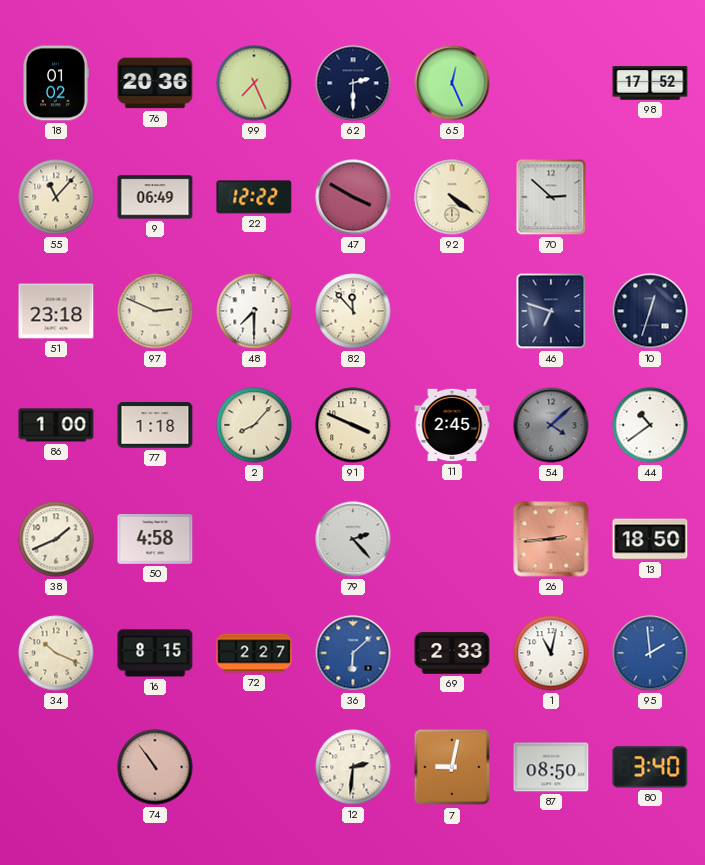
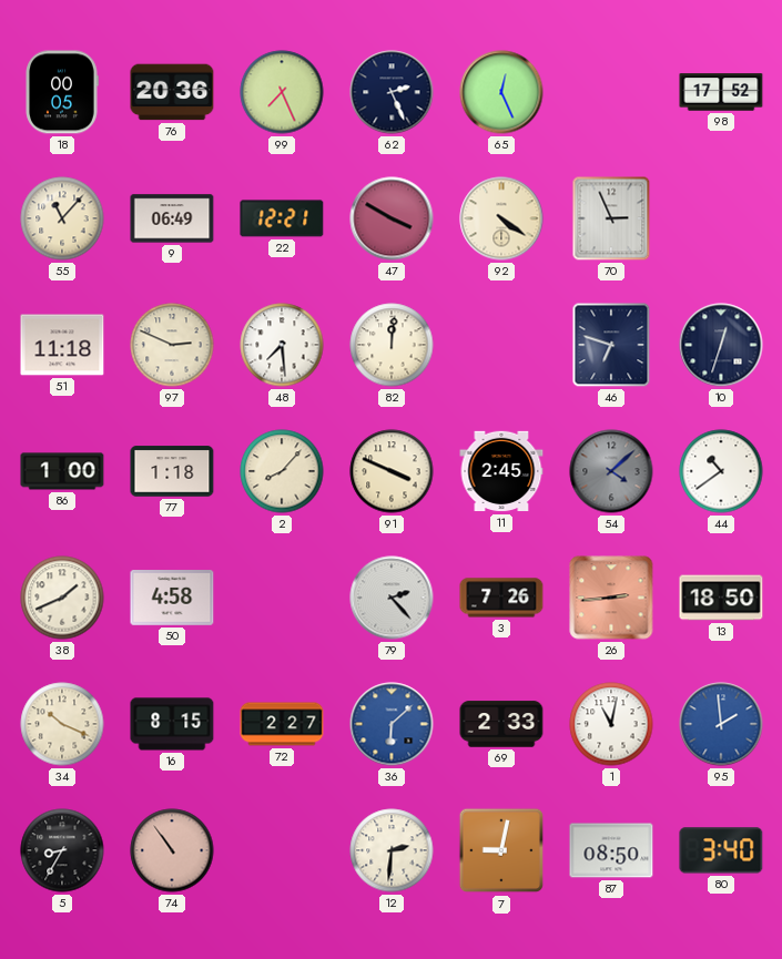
18: 01:02 -> 00:05 (62, 92)
62: 2:30 -> 2:26 (392, 92)
22: 12:22 -> 12:21 (282, 218)
70: 2:52 -> 2:56 (611, 218)
51: 23:18 -> 11:18 (62, 345)
48: 7:30 -> 7:29 (282, 345)
82: 11:53 -> 12:01 (392, 345)
3: none -> 7:26 (501, 598)
5: none -> 8:35 (62, 850)
